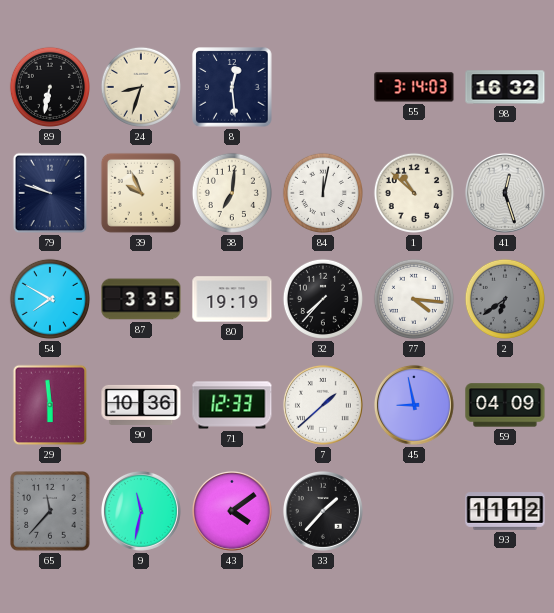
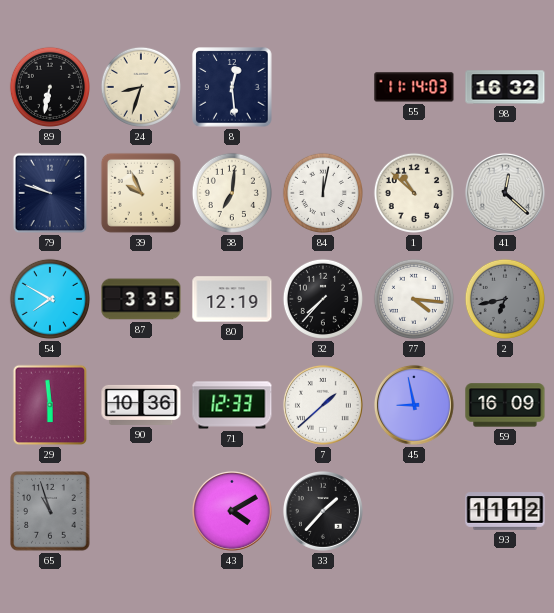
55: 3:14 -> 11:14 (414, 87)
41: 12:27 -> 12:22 (505, 193)
80: 19:19 -> 12:19 (232, 299)
2: 6:39 -> 6:43 (505, 299)
59: 04:09 -> 16:09 (505, 405)
65: 11:37 -> 10:57 (50, 511)
9: 11:32 -> none (141, 511)
43: 4:09 -> 4:10 (232, 511)
